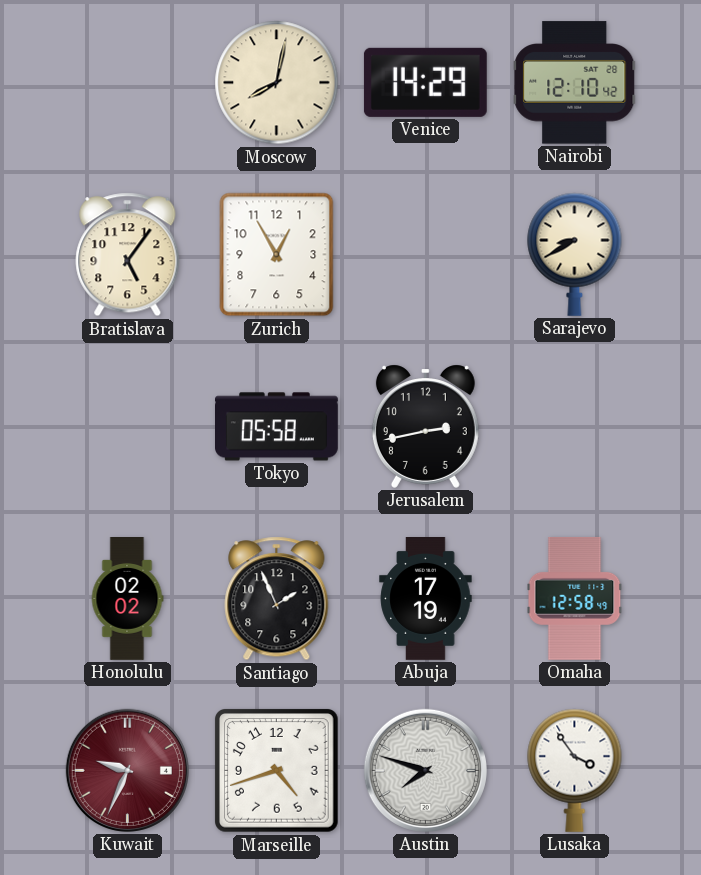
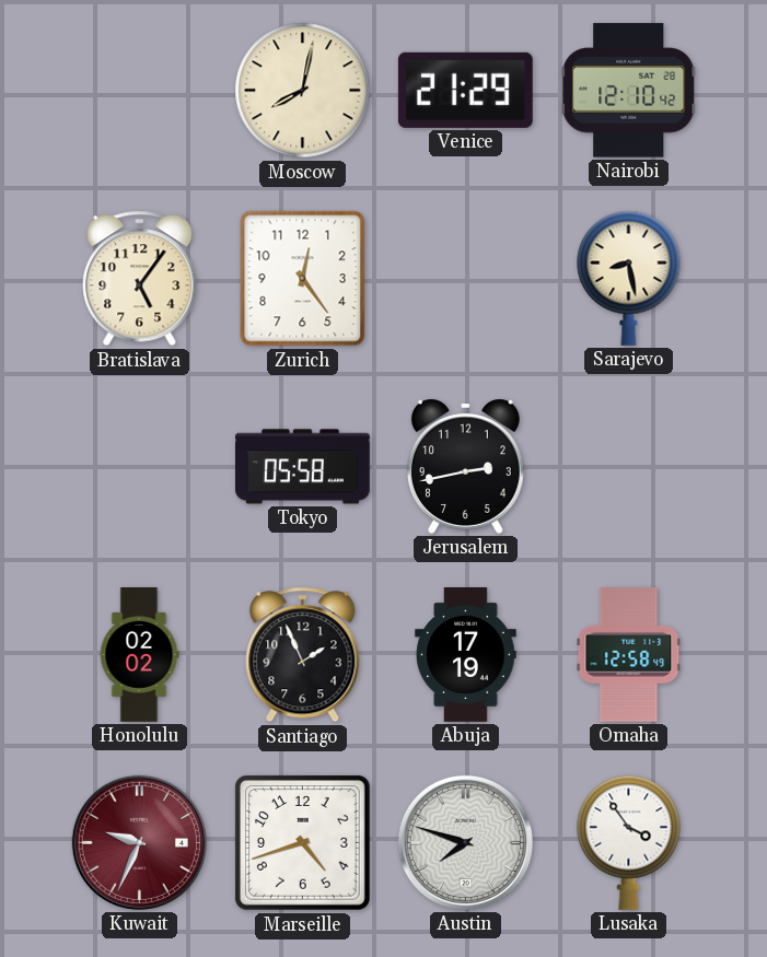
Venice: 14:29 -> 21:29 (465, 90)
Zurich: 12:55 -> 12:24 (303, 279)
Sarajevo: 8:40 -> 8:28 (629, 278)
